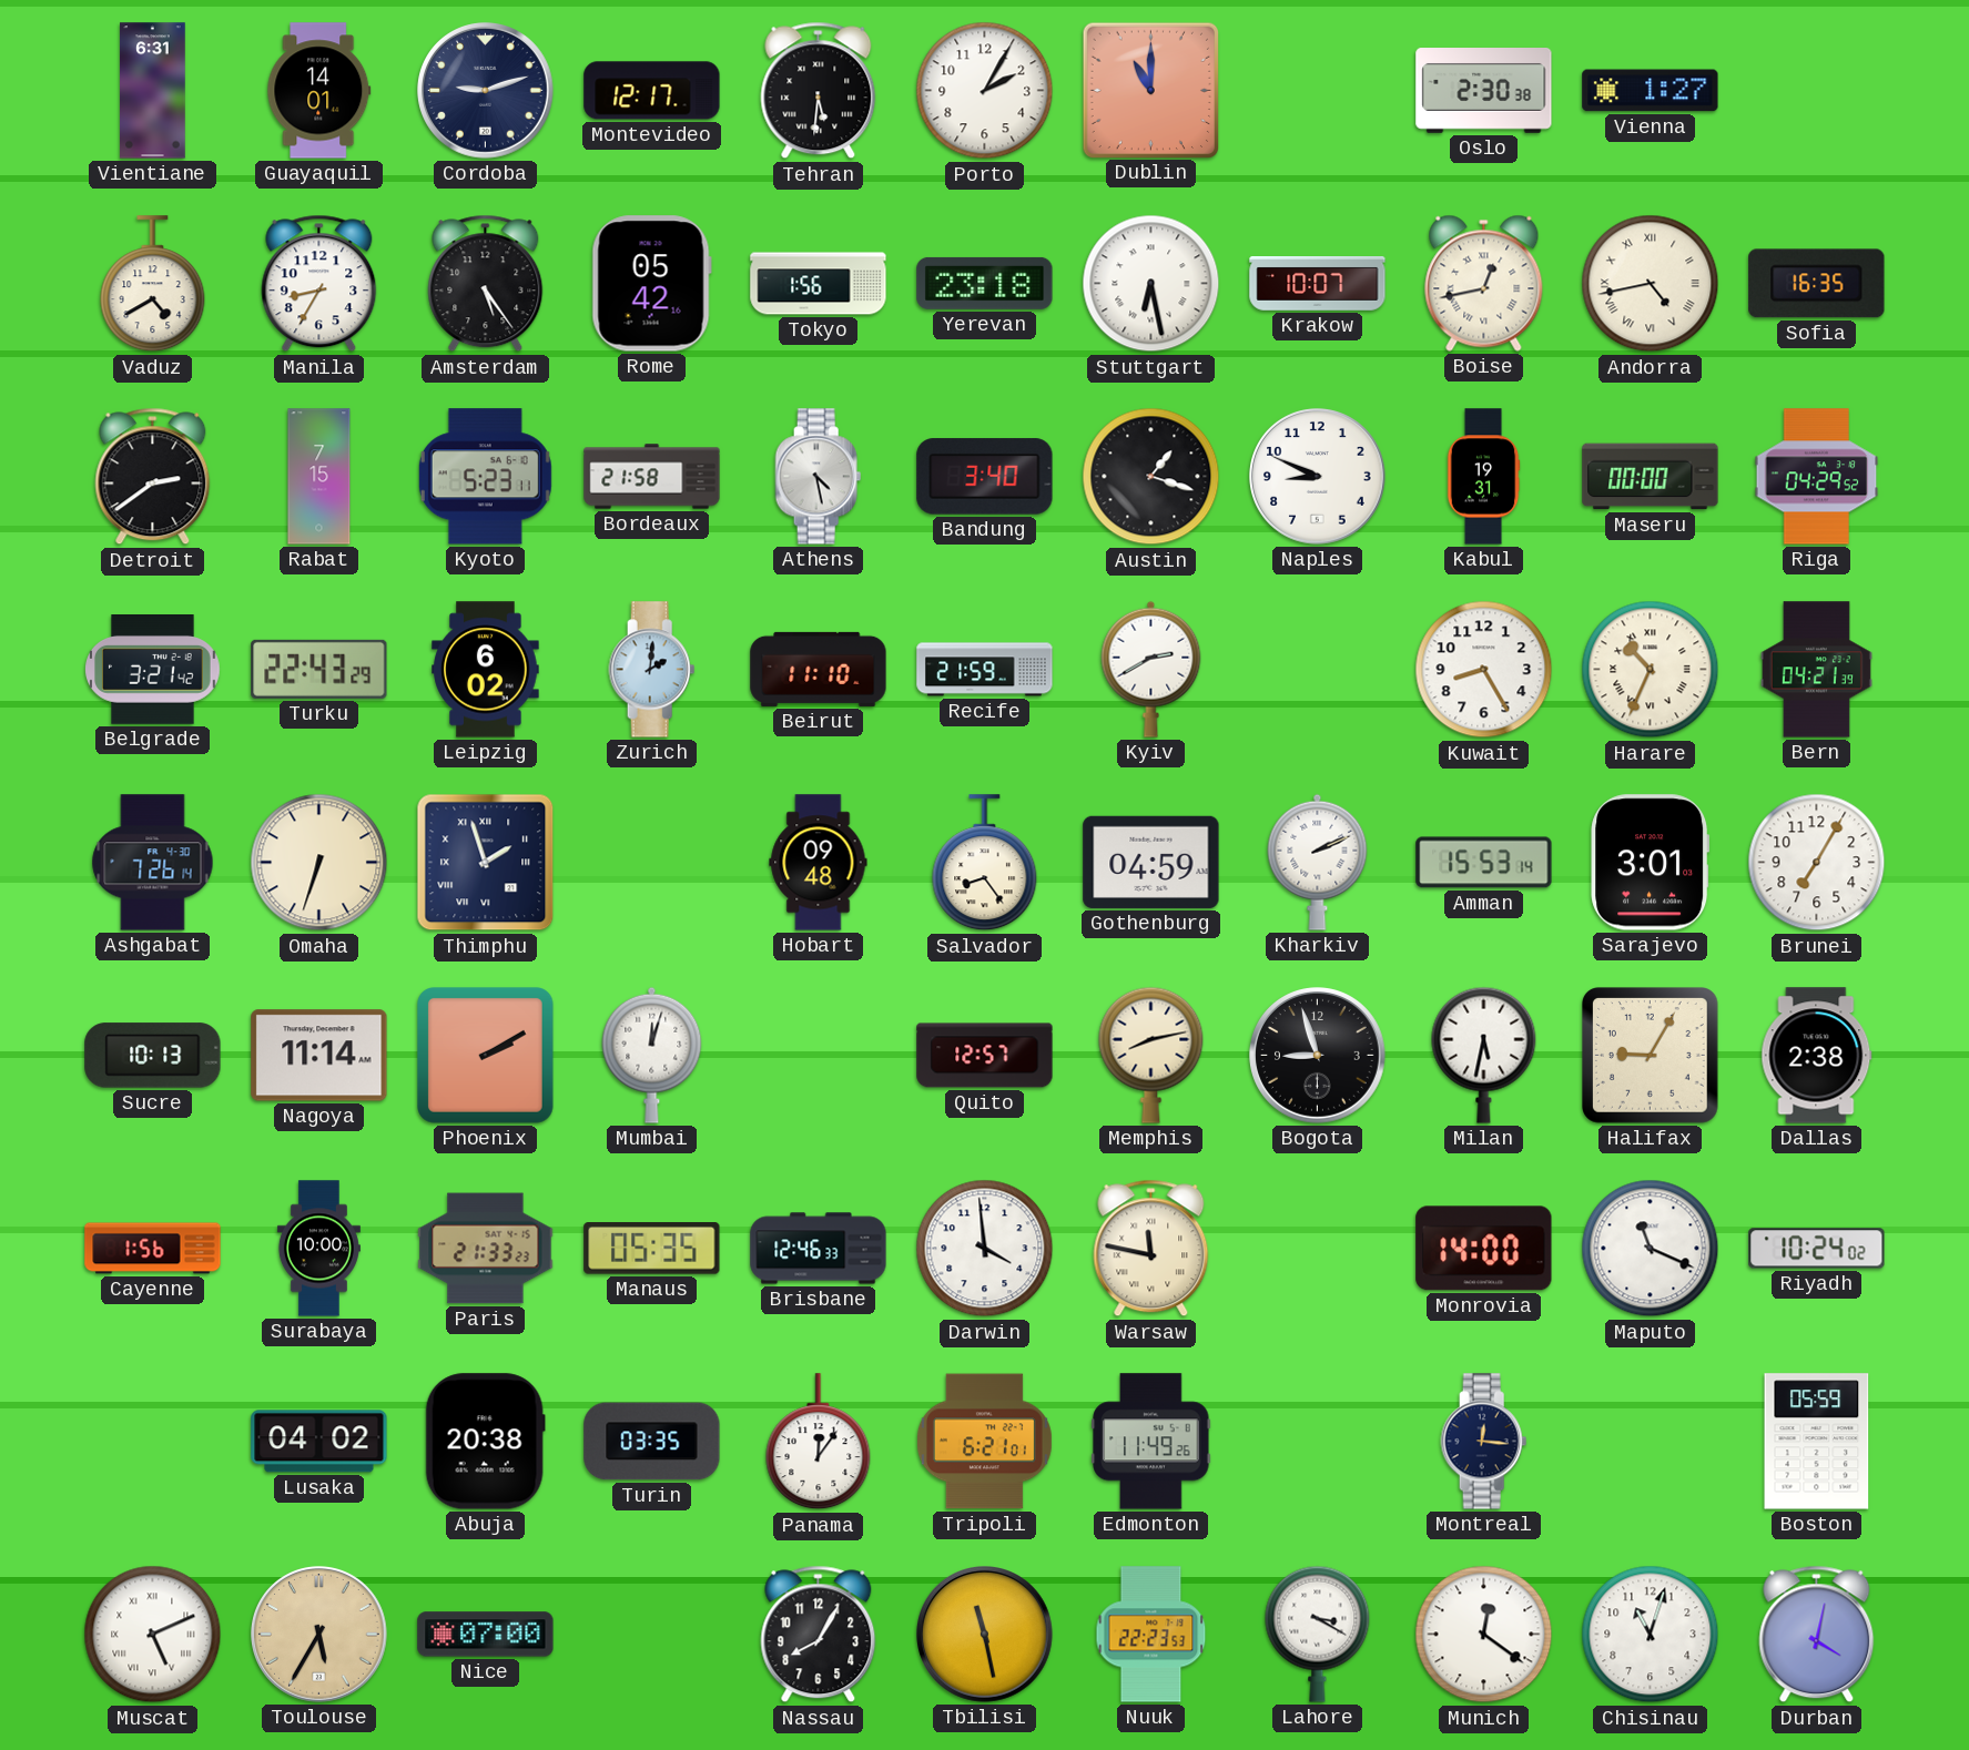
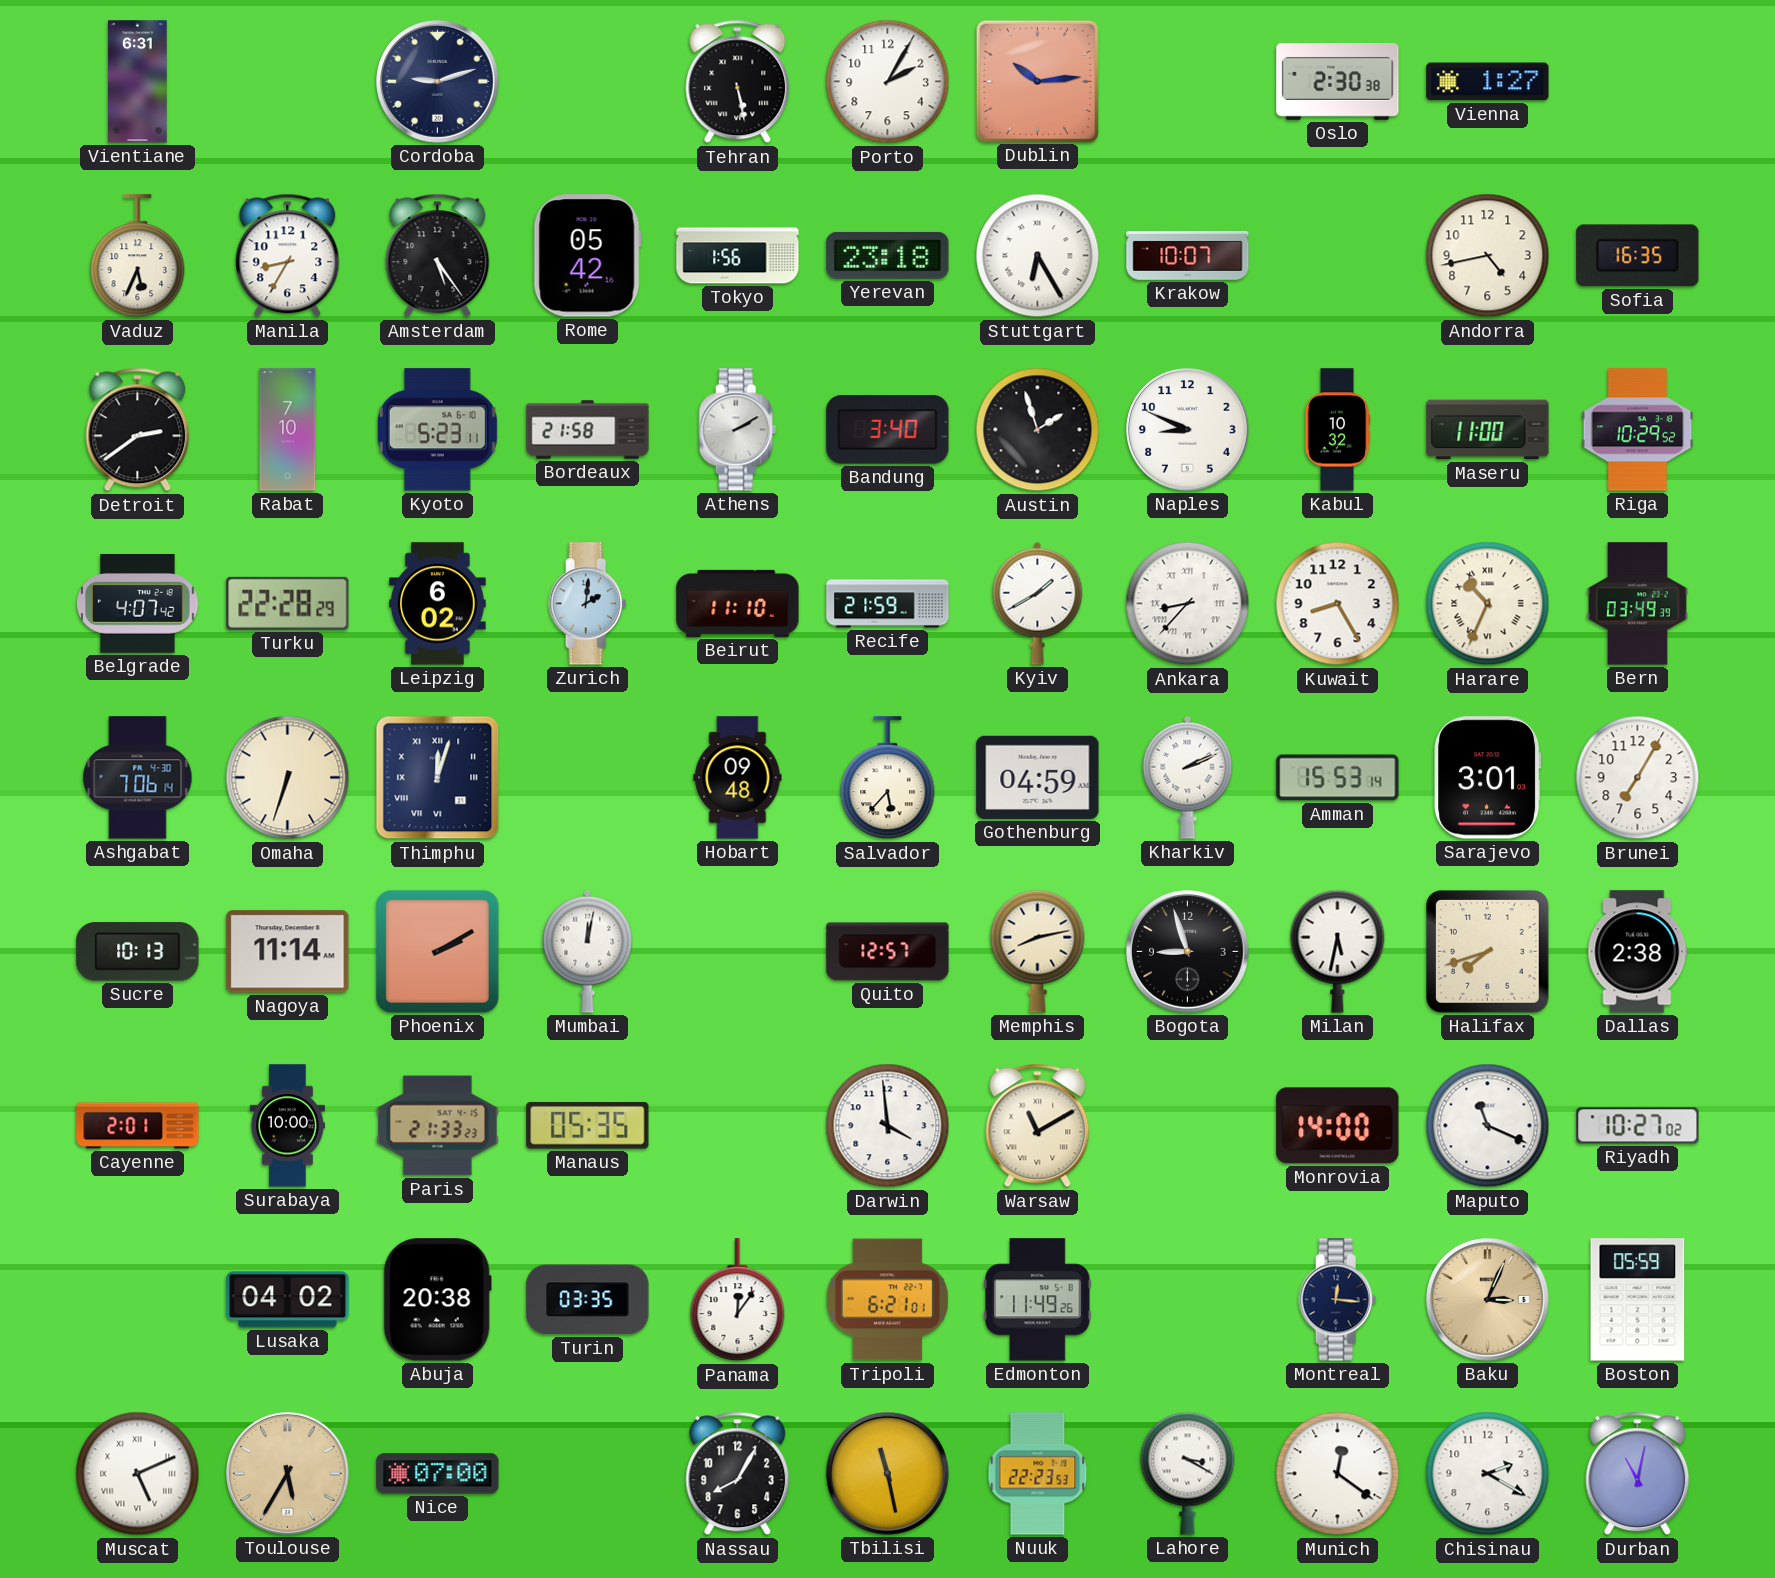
Guayaquil: 14:01 -> none (319, 91)
Montevideo: 12:17 -> none (652, 91)
Tehran: 5:31 -> 5:28 (738, 82)
Dublin: 11:00 -> 10:14 (1037, 81)
Vaduz: 4:40 -> 5:34 (138, 256)
Stuttgart: 6:28 -> 6:25 (1038, 256)
Boise: 12:43 -> none (1484, 283)
Andorra numerals: Roman -> Arabic (1488, 256)
Rabat: 7:15 -> 7:10 (288, 430)
Athens: 4:28 -> 2:10 (738, 430)
Austin: 1:18 -> 1:57 (1038, 430)
Kabul: 19:31 -> 10:32 (1337, 430)
Maseru: 00:00 -> 11:00 (1488, 430)
Riga: 04:29 -> 10:29 (1638, 430)
Belgrade: 3:21 -> 4:07 (138, 604)
Turku: 22:43 -> 22:28 (288, 603)
Kyiv: 2:40 -> 1:40 (1038, 603)
Ankara: none -> 8:37 (1188, 604)
Bern: 04:21 -> 03:49 (1637, 604)
Ashgabat: 7:26 -> 7:06 (138, 778)
Thimphu: 1:57 -> 12:03 (438, 778)
Salvador: 8:24 -> 5:37 (888, 778)
Mumbai: 12:03 -> 12:02 (588, 951)
Halifax: 9:05 -> 7:42 (1488, 952)
Cayenne: 1:56 -> 2:01 (138, 1126)
Brisbane: 12:46 -> none (819, 1249)
Warsaw: 11:47 -> 11:10 (1038, 1126)
Riyadh: 10:24 -> 10:27 (1638, 1126)
Baku: none -> 3:04 (1488, 1300)
Chisinau: 11:03 -> 2:20 (1488, 1474)
Durban: 4:02 -> 11:02 (1638, 1474)
